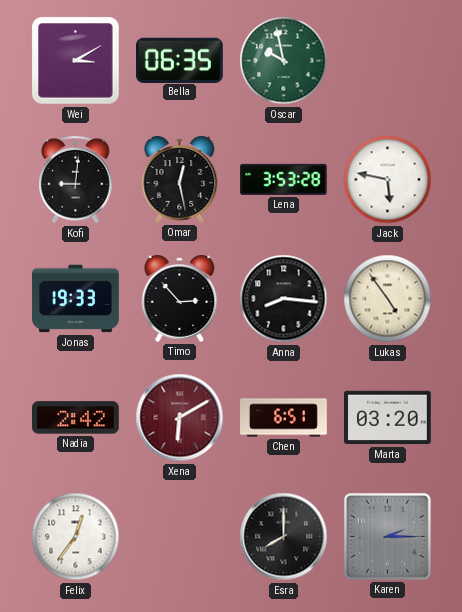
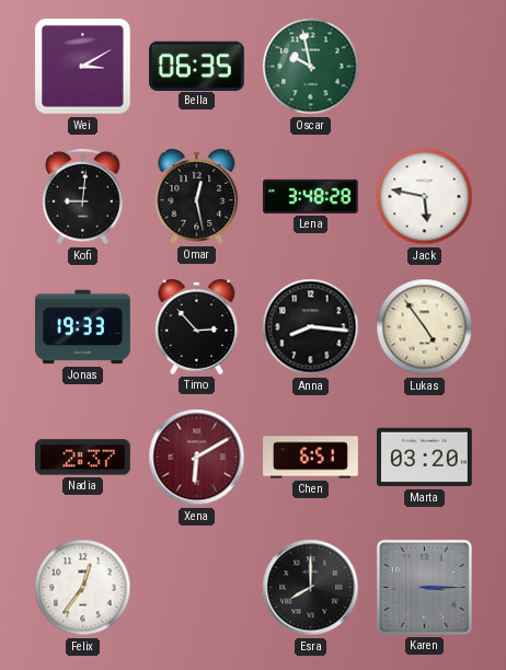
Lena: 3:53 -> 3:48 (311, 196)
Nadia: 2:42 -> 2:37 (83, 458)
Karen: 2:15 -> 3:15 (424, 587)
